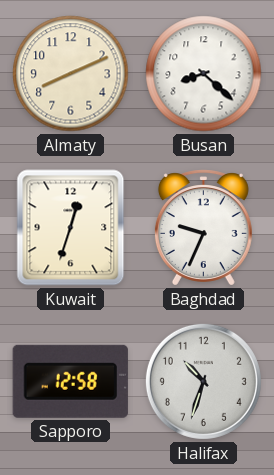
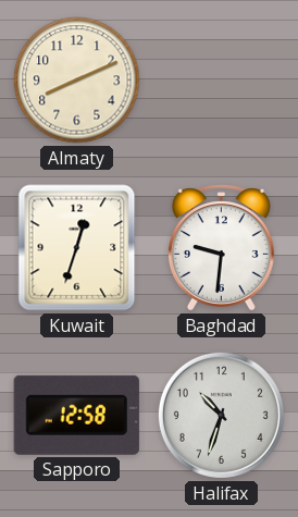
Busan: 8:22 -> none (204, 74)
Baghdad: 9:34 -> 9:31 (221, 248)
